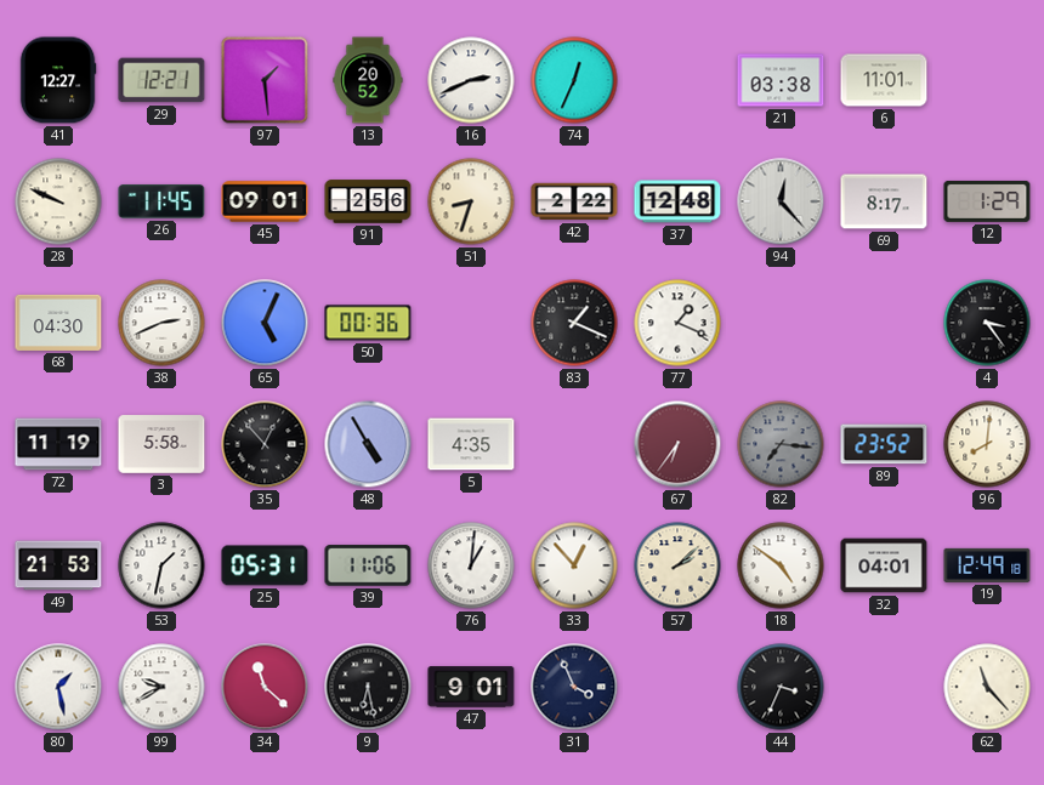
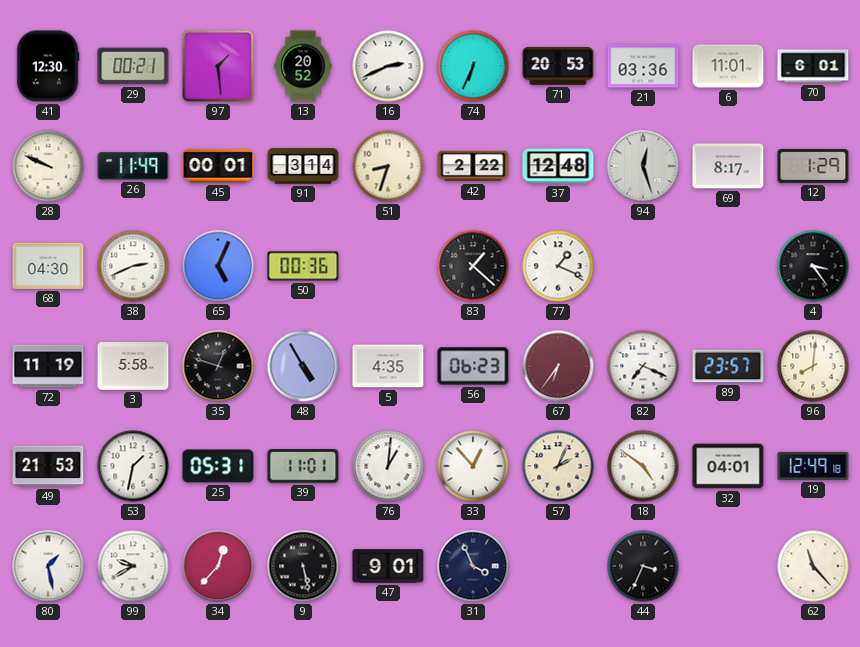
41: 12:27 -> 12:30 (48, 66)
29: 12:21 -> 00:21 (133, 66)
74: 12:34 -> 6:34 (473, 66)
71: none -> 20:53 (558, 66)
21: 03:38 -> 03:36 (643, 66)
70: none -> 6:01 (813, 66)
26: 11:45 -> 11:49 (133, 167)
45: 09:01 -> 00:01 (218, 166)
91: 2:56 -> 3:14 (303, 166)
94: 12:23 -> 12:27 (643, 166)
83: 1:19 -> 1:22 (473, 266)
35: 12:53 -> 12:48 (218, 366)
56: none -> 06:23 (473, 366)
82: 7:16 -> 7:19 (643, 366)
82 dial: grey -> white (643, 366)
89: 23:52 -> 23:57 (728, 366)
39: 11:06 -> 11:01 (303, 466)
57: 2:08 -> 2:04 (558, 466)
34: 11:22 -> 12:37 (218, 566)
9: 6:28 -> 5:28 (303, 566)
